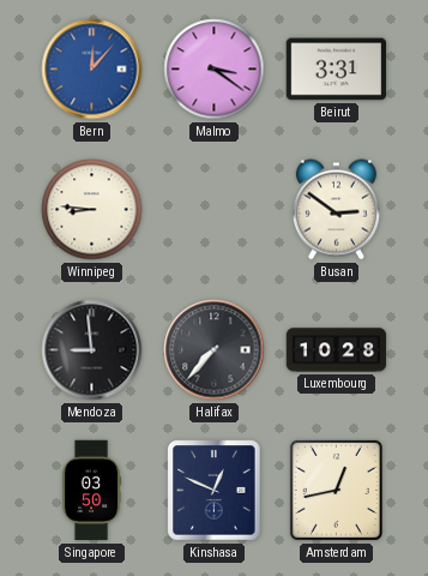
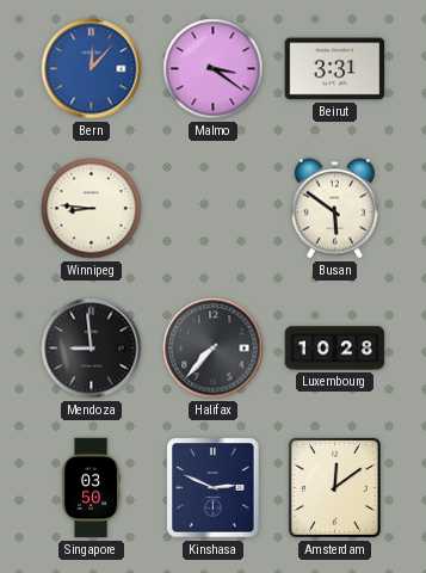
Busan: 2:51 -> 5:51 (334, 209)
Kinshasa: 12:49 -> 2:49 (214, 488)
Amsterdam: 12:43 -> 12:09 (334, 487)
